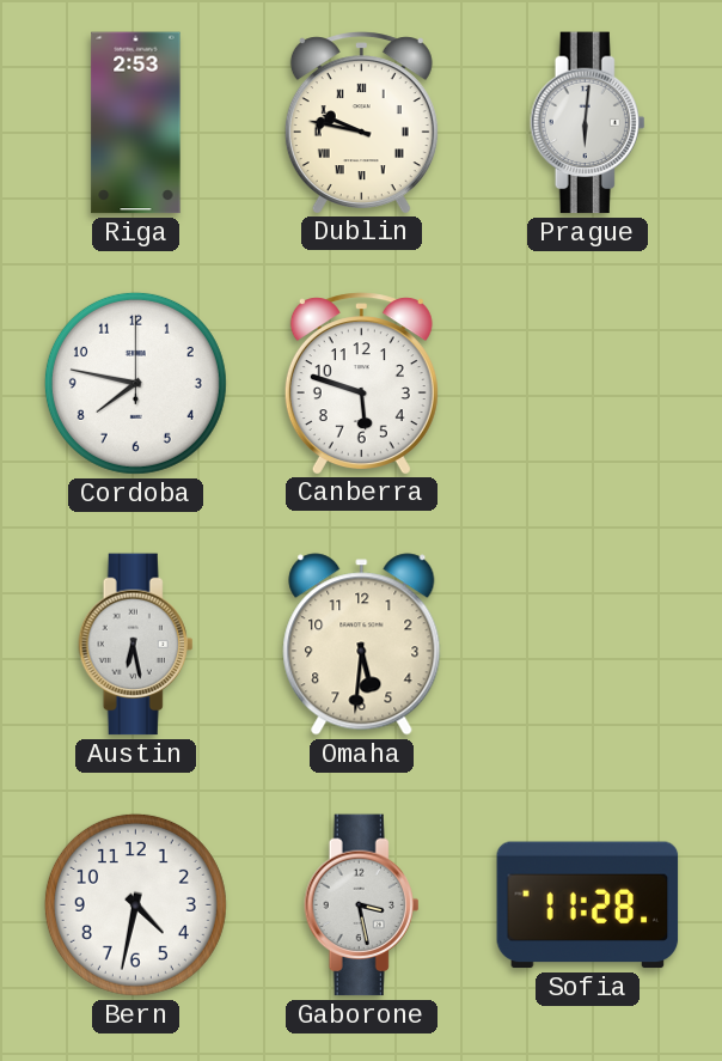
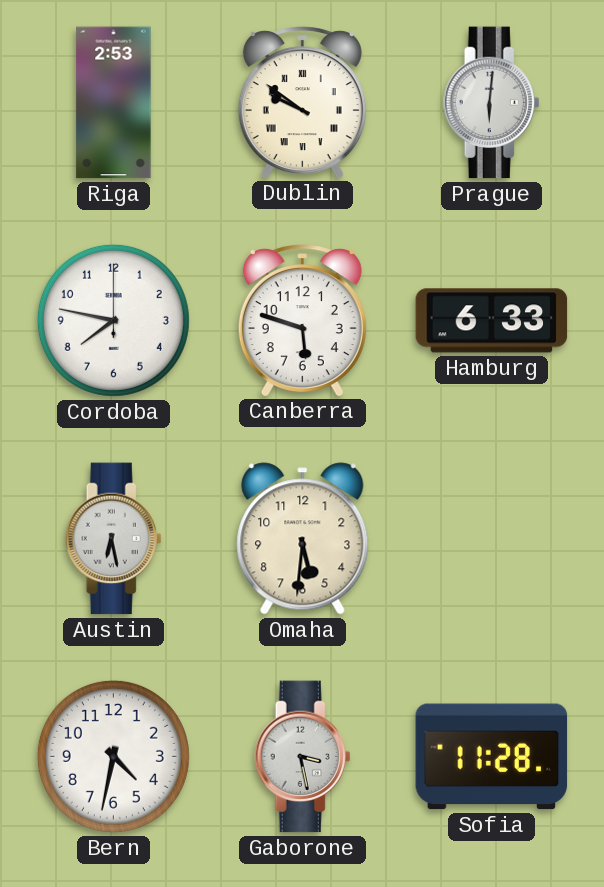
Dublin: 9:47 -> 9:51 (302, 102)
Hamburg: none -> 6:33 (492, 321)
